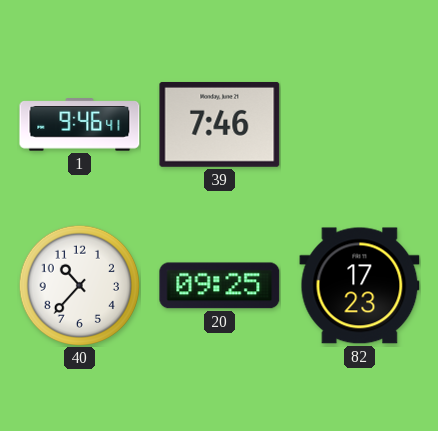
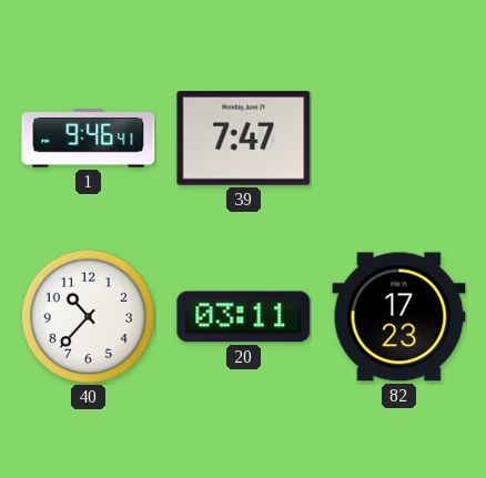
39: 7:46 -> 7:47 (244, 138)
20: 09:25 -> 03:11 (244, 317)
